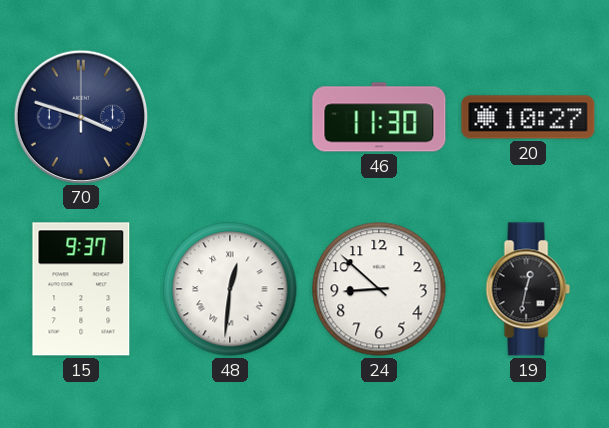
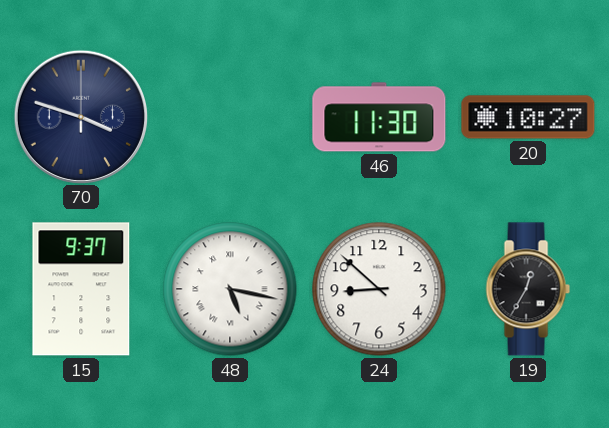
48: 12:31 -> 5:17 (230, 289)
19: 12:32 -> 12:35 (528, 289)
